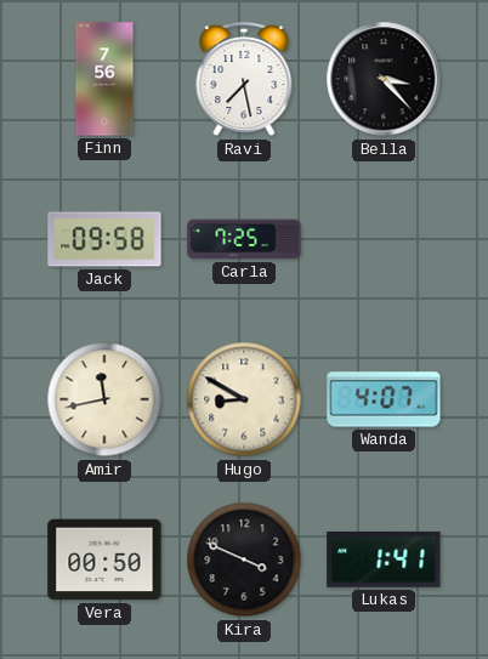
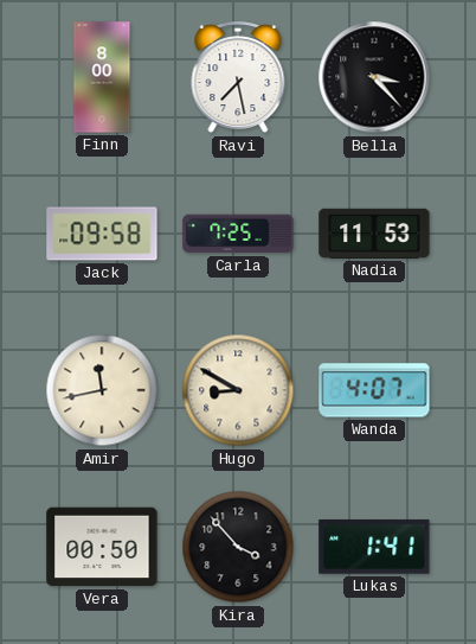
Finn: 7:56 -> 8:00 (102, 77)
Nadia: none -> 11:53 (374, 234)
Kira: 3:49 -> 3:53 (238, 547)
